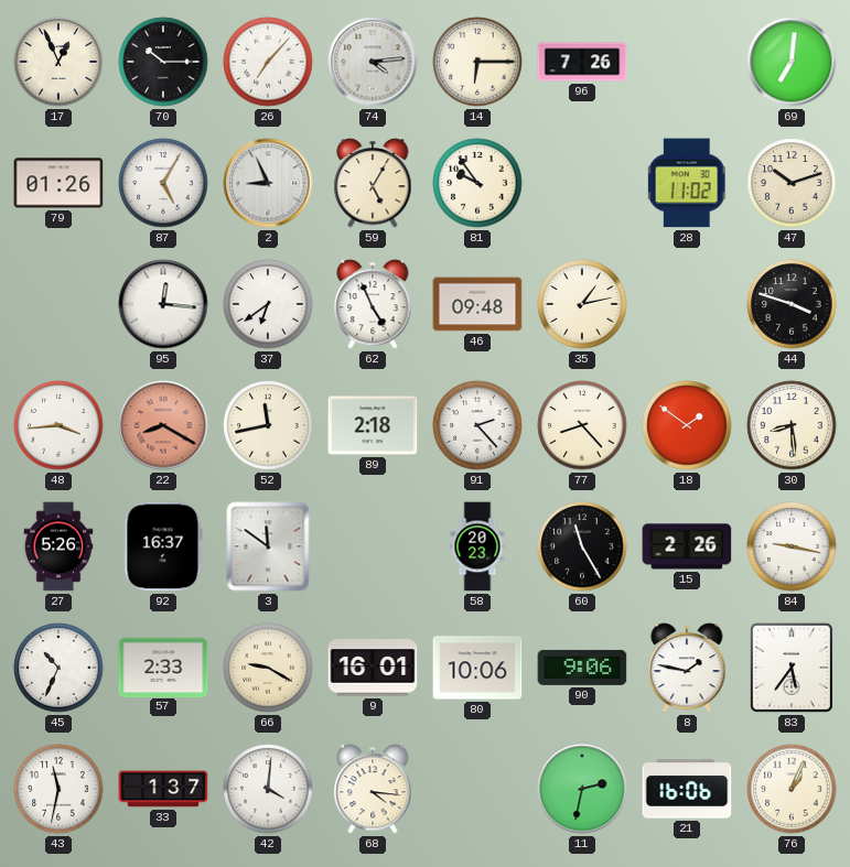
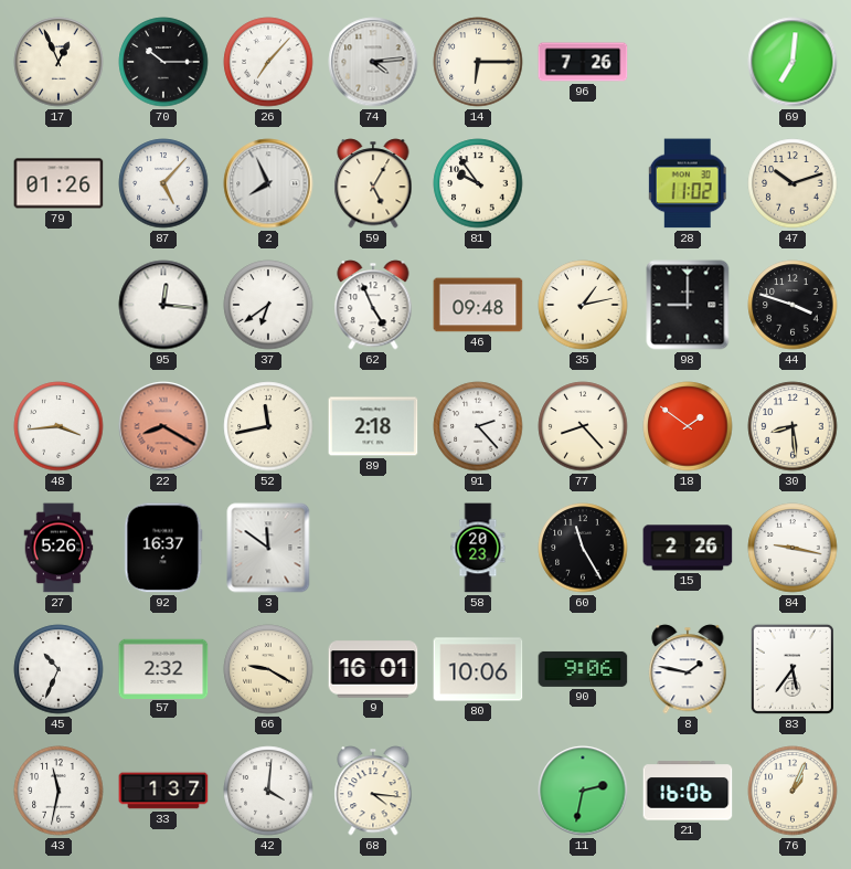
87: 5:05 -> 5:07 (163, 183)
2: 8:56 -> 7:56 (268, 183)
98: none -> 9:00 (688, 305)
57: 2:33 -> 2:32 (163, 668)
